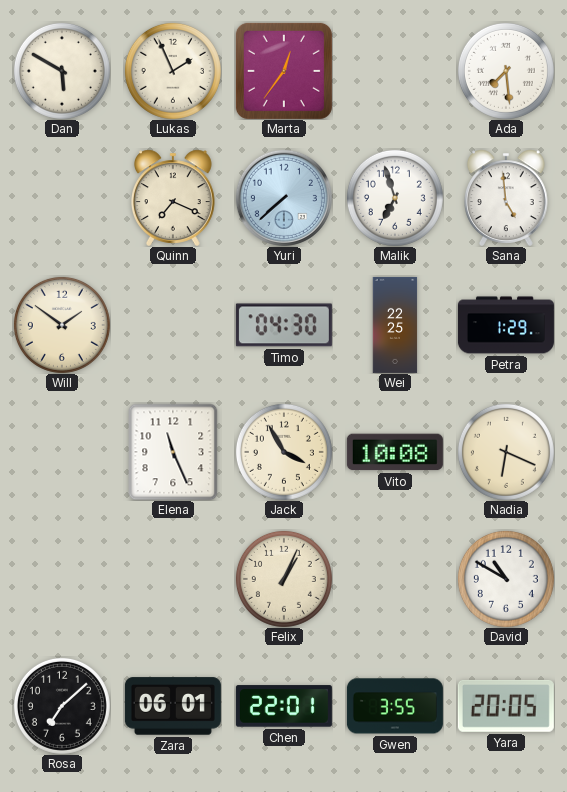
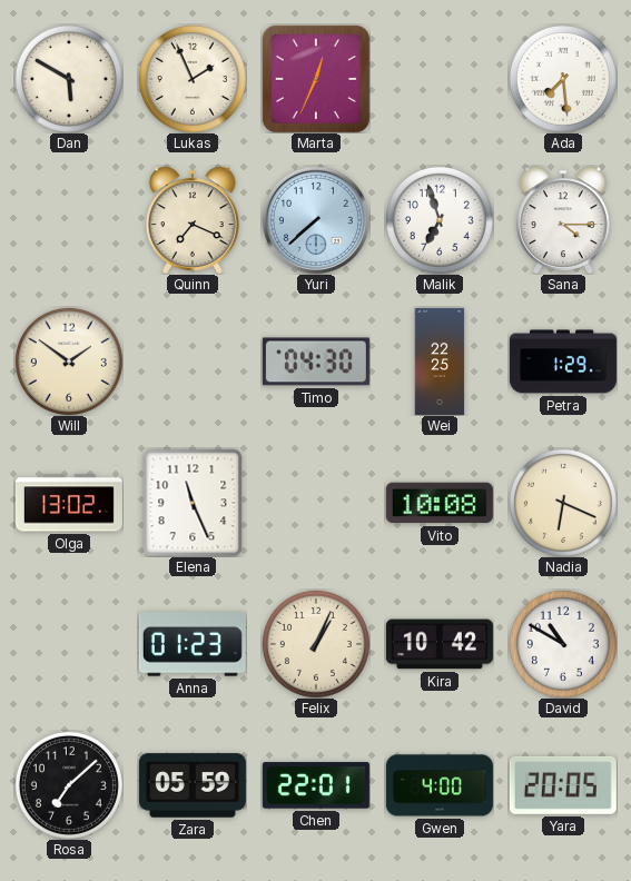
Marta: 12:36 -> 12:34 (316, 79)
Sana: 4:59 -> 4:15 (564, 220)
Olga: none -> 13:02 (69, 503)
Jack: 3:55 -> none (284, 452)
Anna: none -> 01:23 (193, 644)
Kira: none -> 10:42 (440, 644)
Zara: 06:01 -> 05:59 (193, 785)
Gwen: 3:55 -> 4:00 (440, 785)
